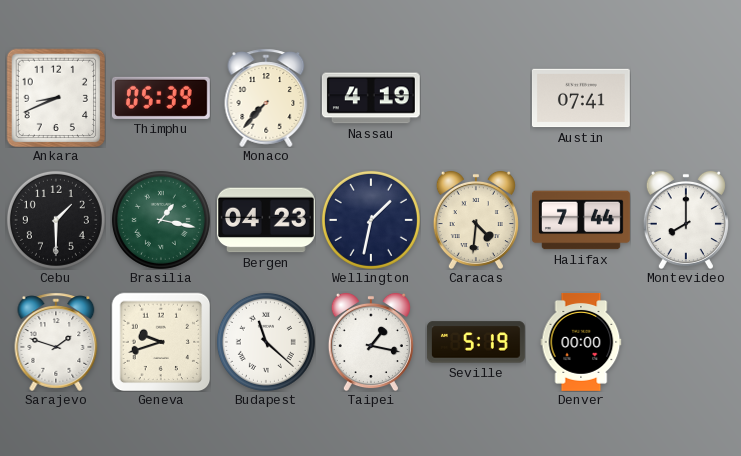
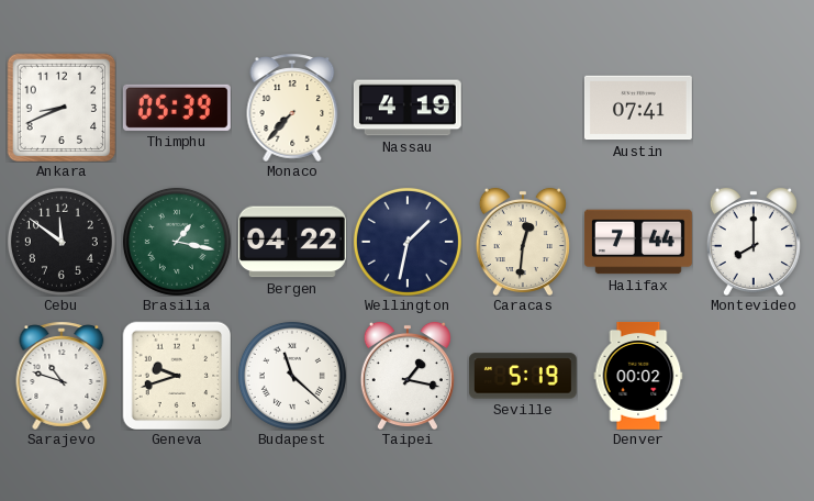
Cebu: 1:30 -> 11:51 (62, 242)
Bergen: 04:23 -> 04:22 (292, 242)
Caracas: 4:31 -> 12:31 (523, 242)
Sarajevo: 1:48 -> 10:48 (62, 376)
Denver: 00:00 -> 00:02 (638, 376)
